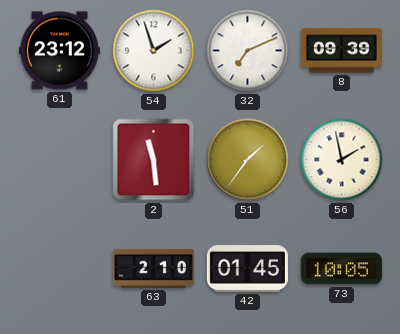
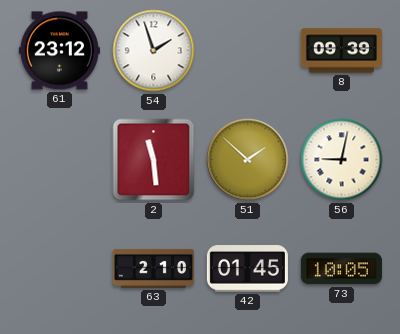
32: 7:11 -> none (248, 51)
51: 1:36 -> 1:52 (248, 160)
56: 1:58 -> 9:02 (342, 160)
